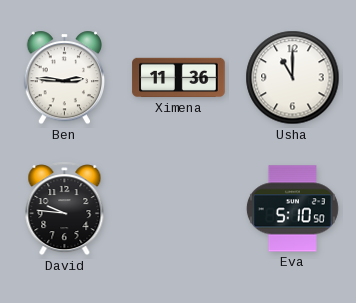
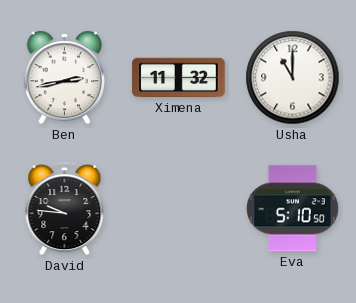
Ben: 2:46 -> 2:43 (64, 78)
Ximena: 11:36 -> 11:32 (179, 78)
